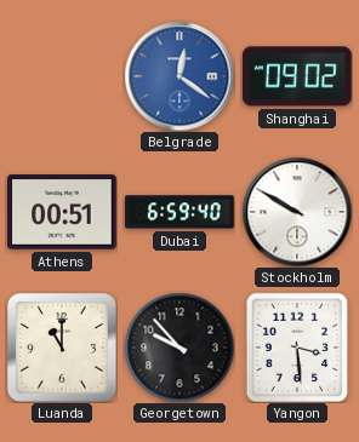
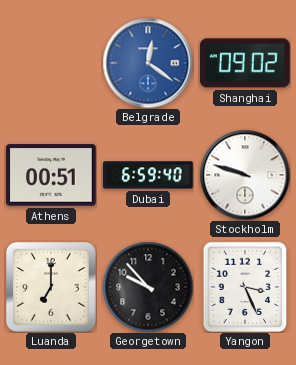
Stockholm: 9:50 -> 9:48 (245, 175)
Luanda: 11:00 -> 7:00 (51, 287)
Yangon: 3:29 -> 3:26 (245, 287)
